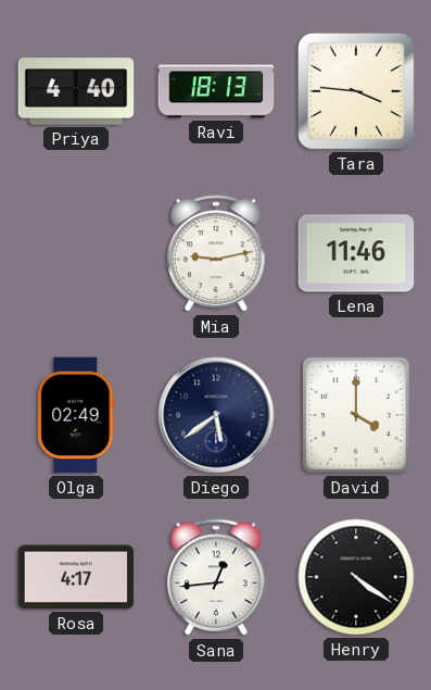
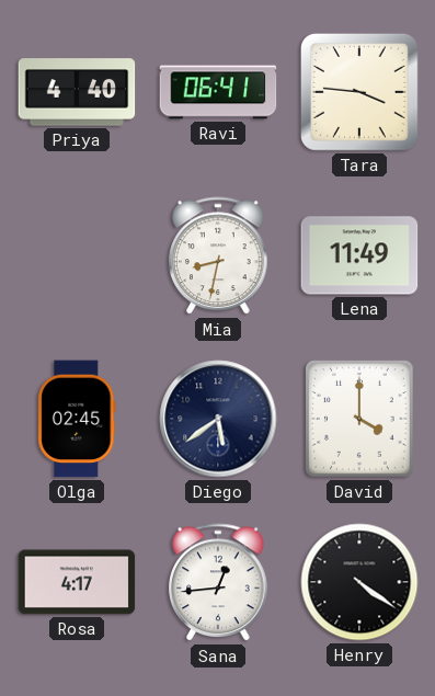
Ravi: 18:13 -> 06:41 (218, 92)
Mia: 9:13 -> 8:32 (218, 256)
Lena: 11:46 -> 11:49 (359, 255)
Olga: 02:49 -> 02:45 (77, 419)
